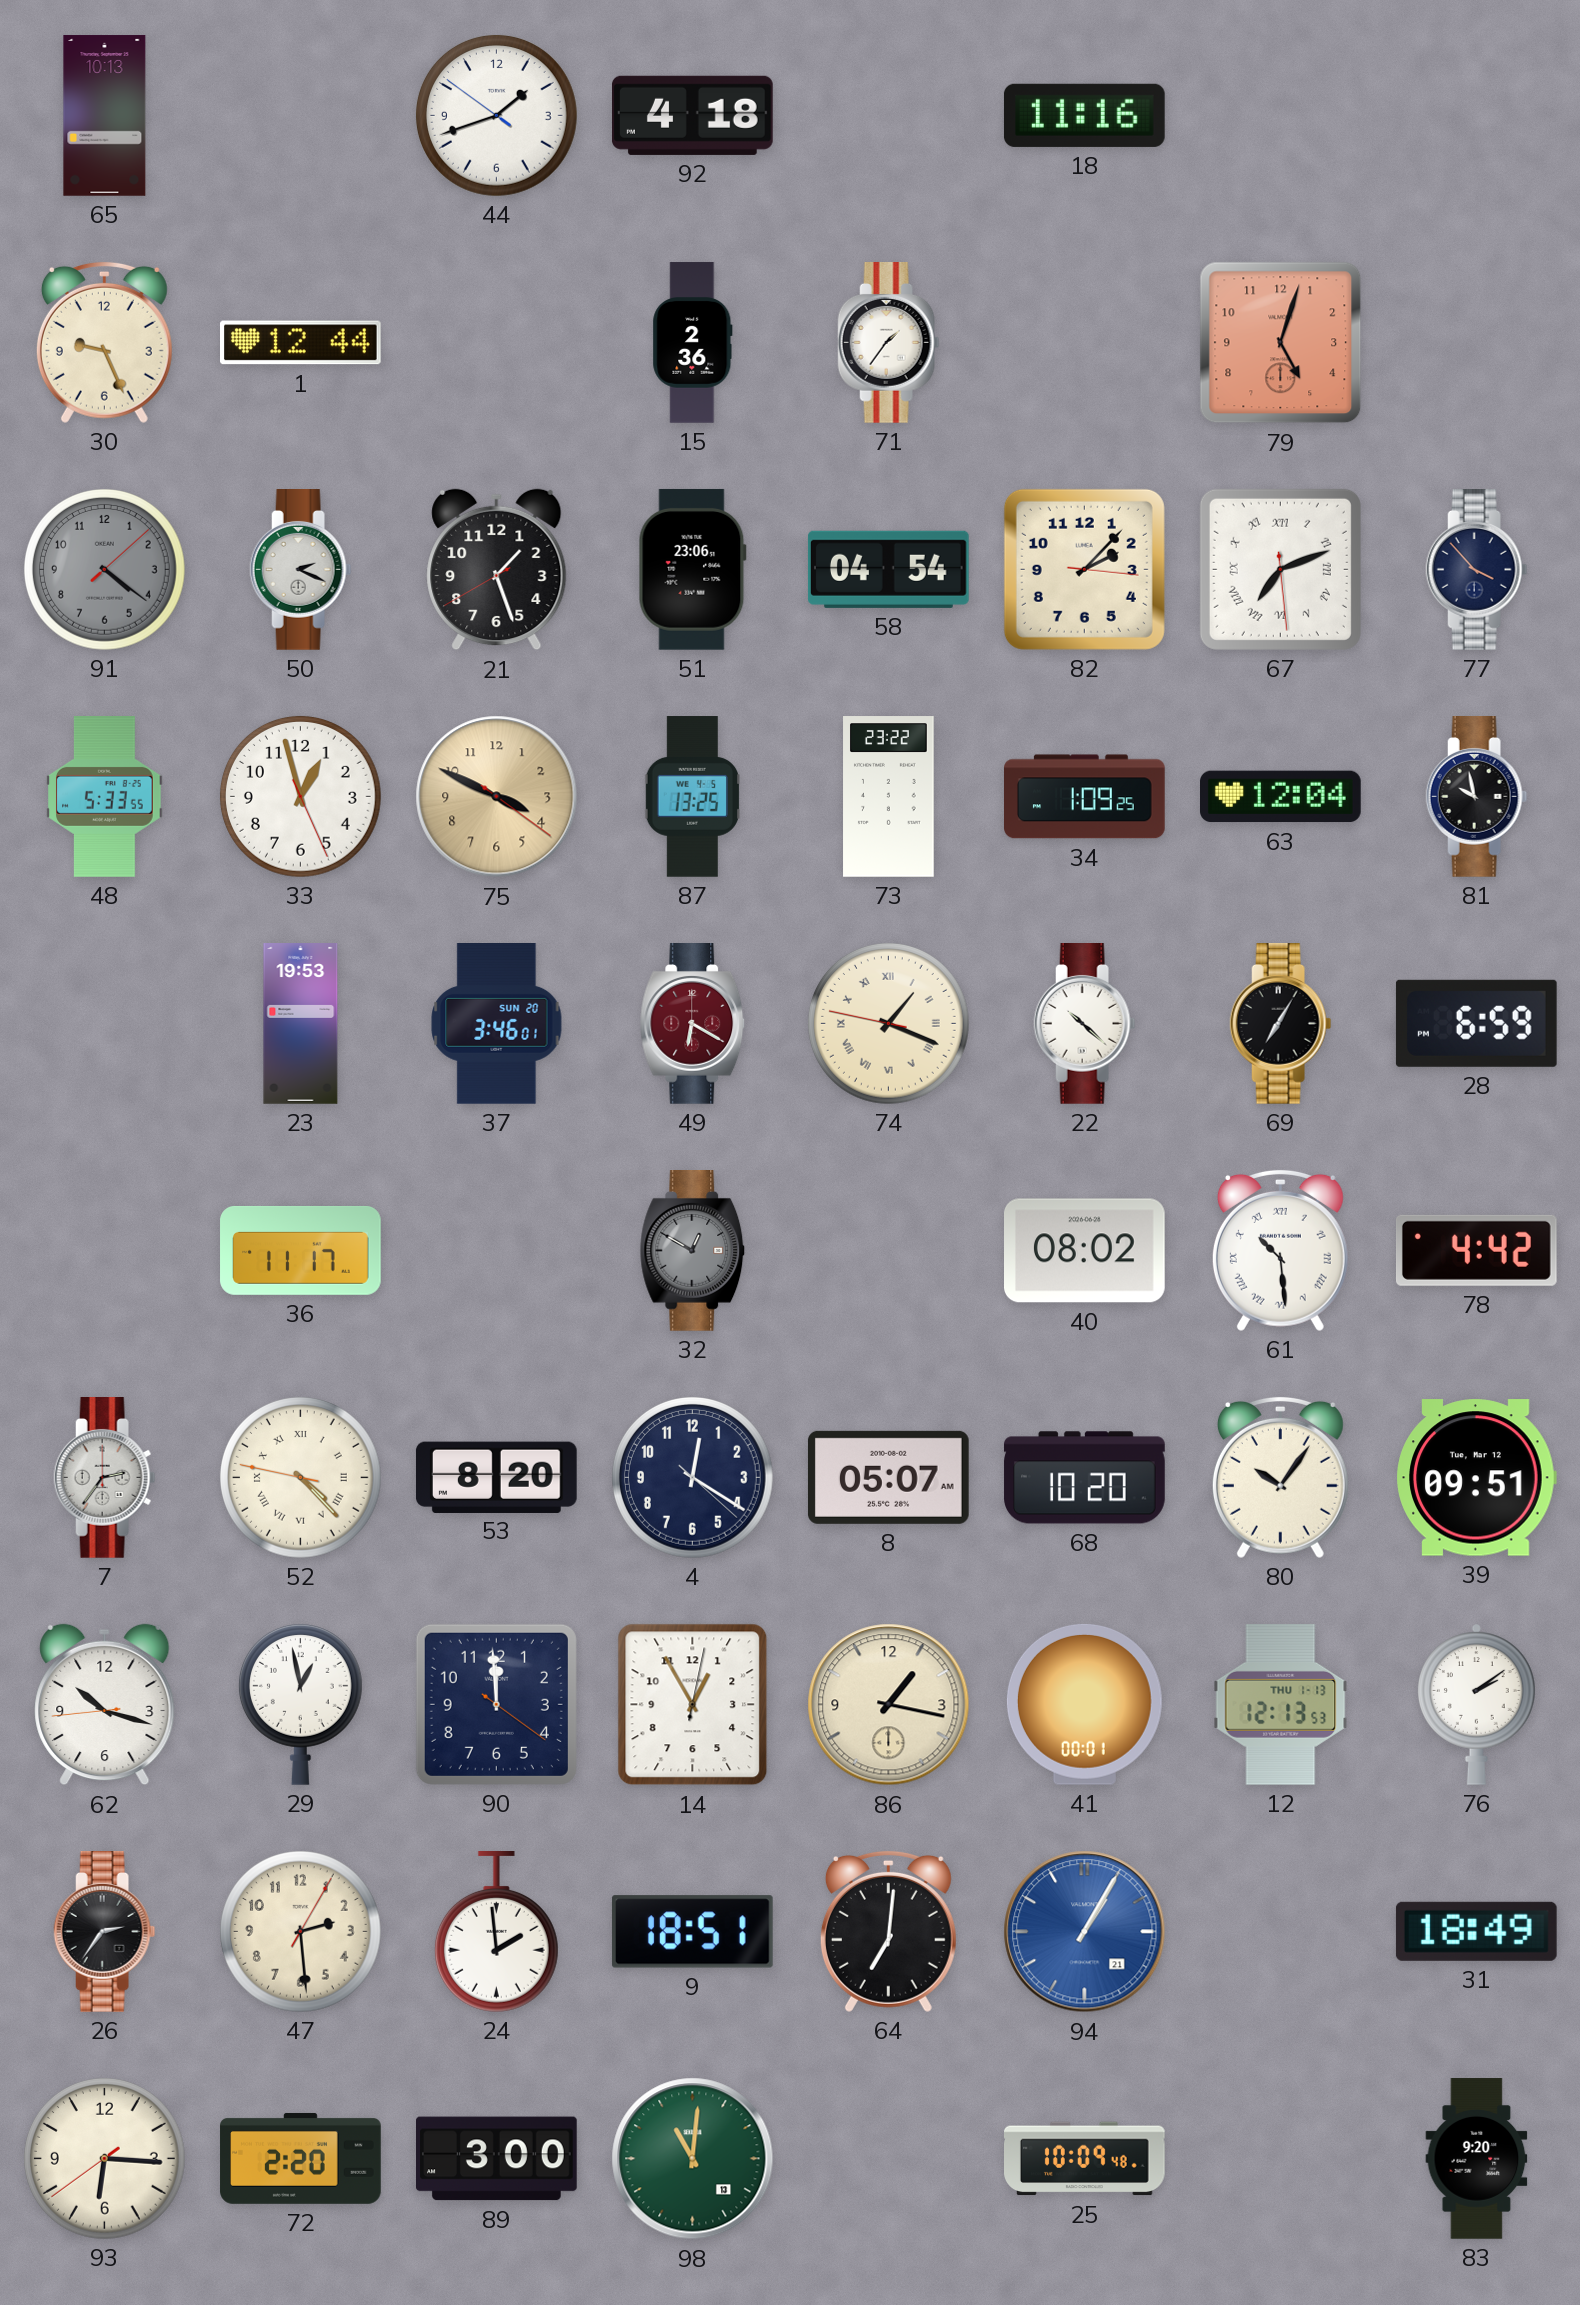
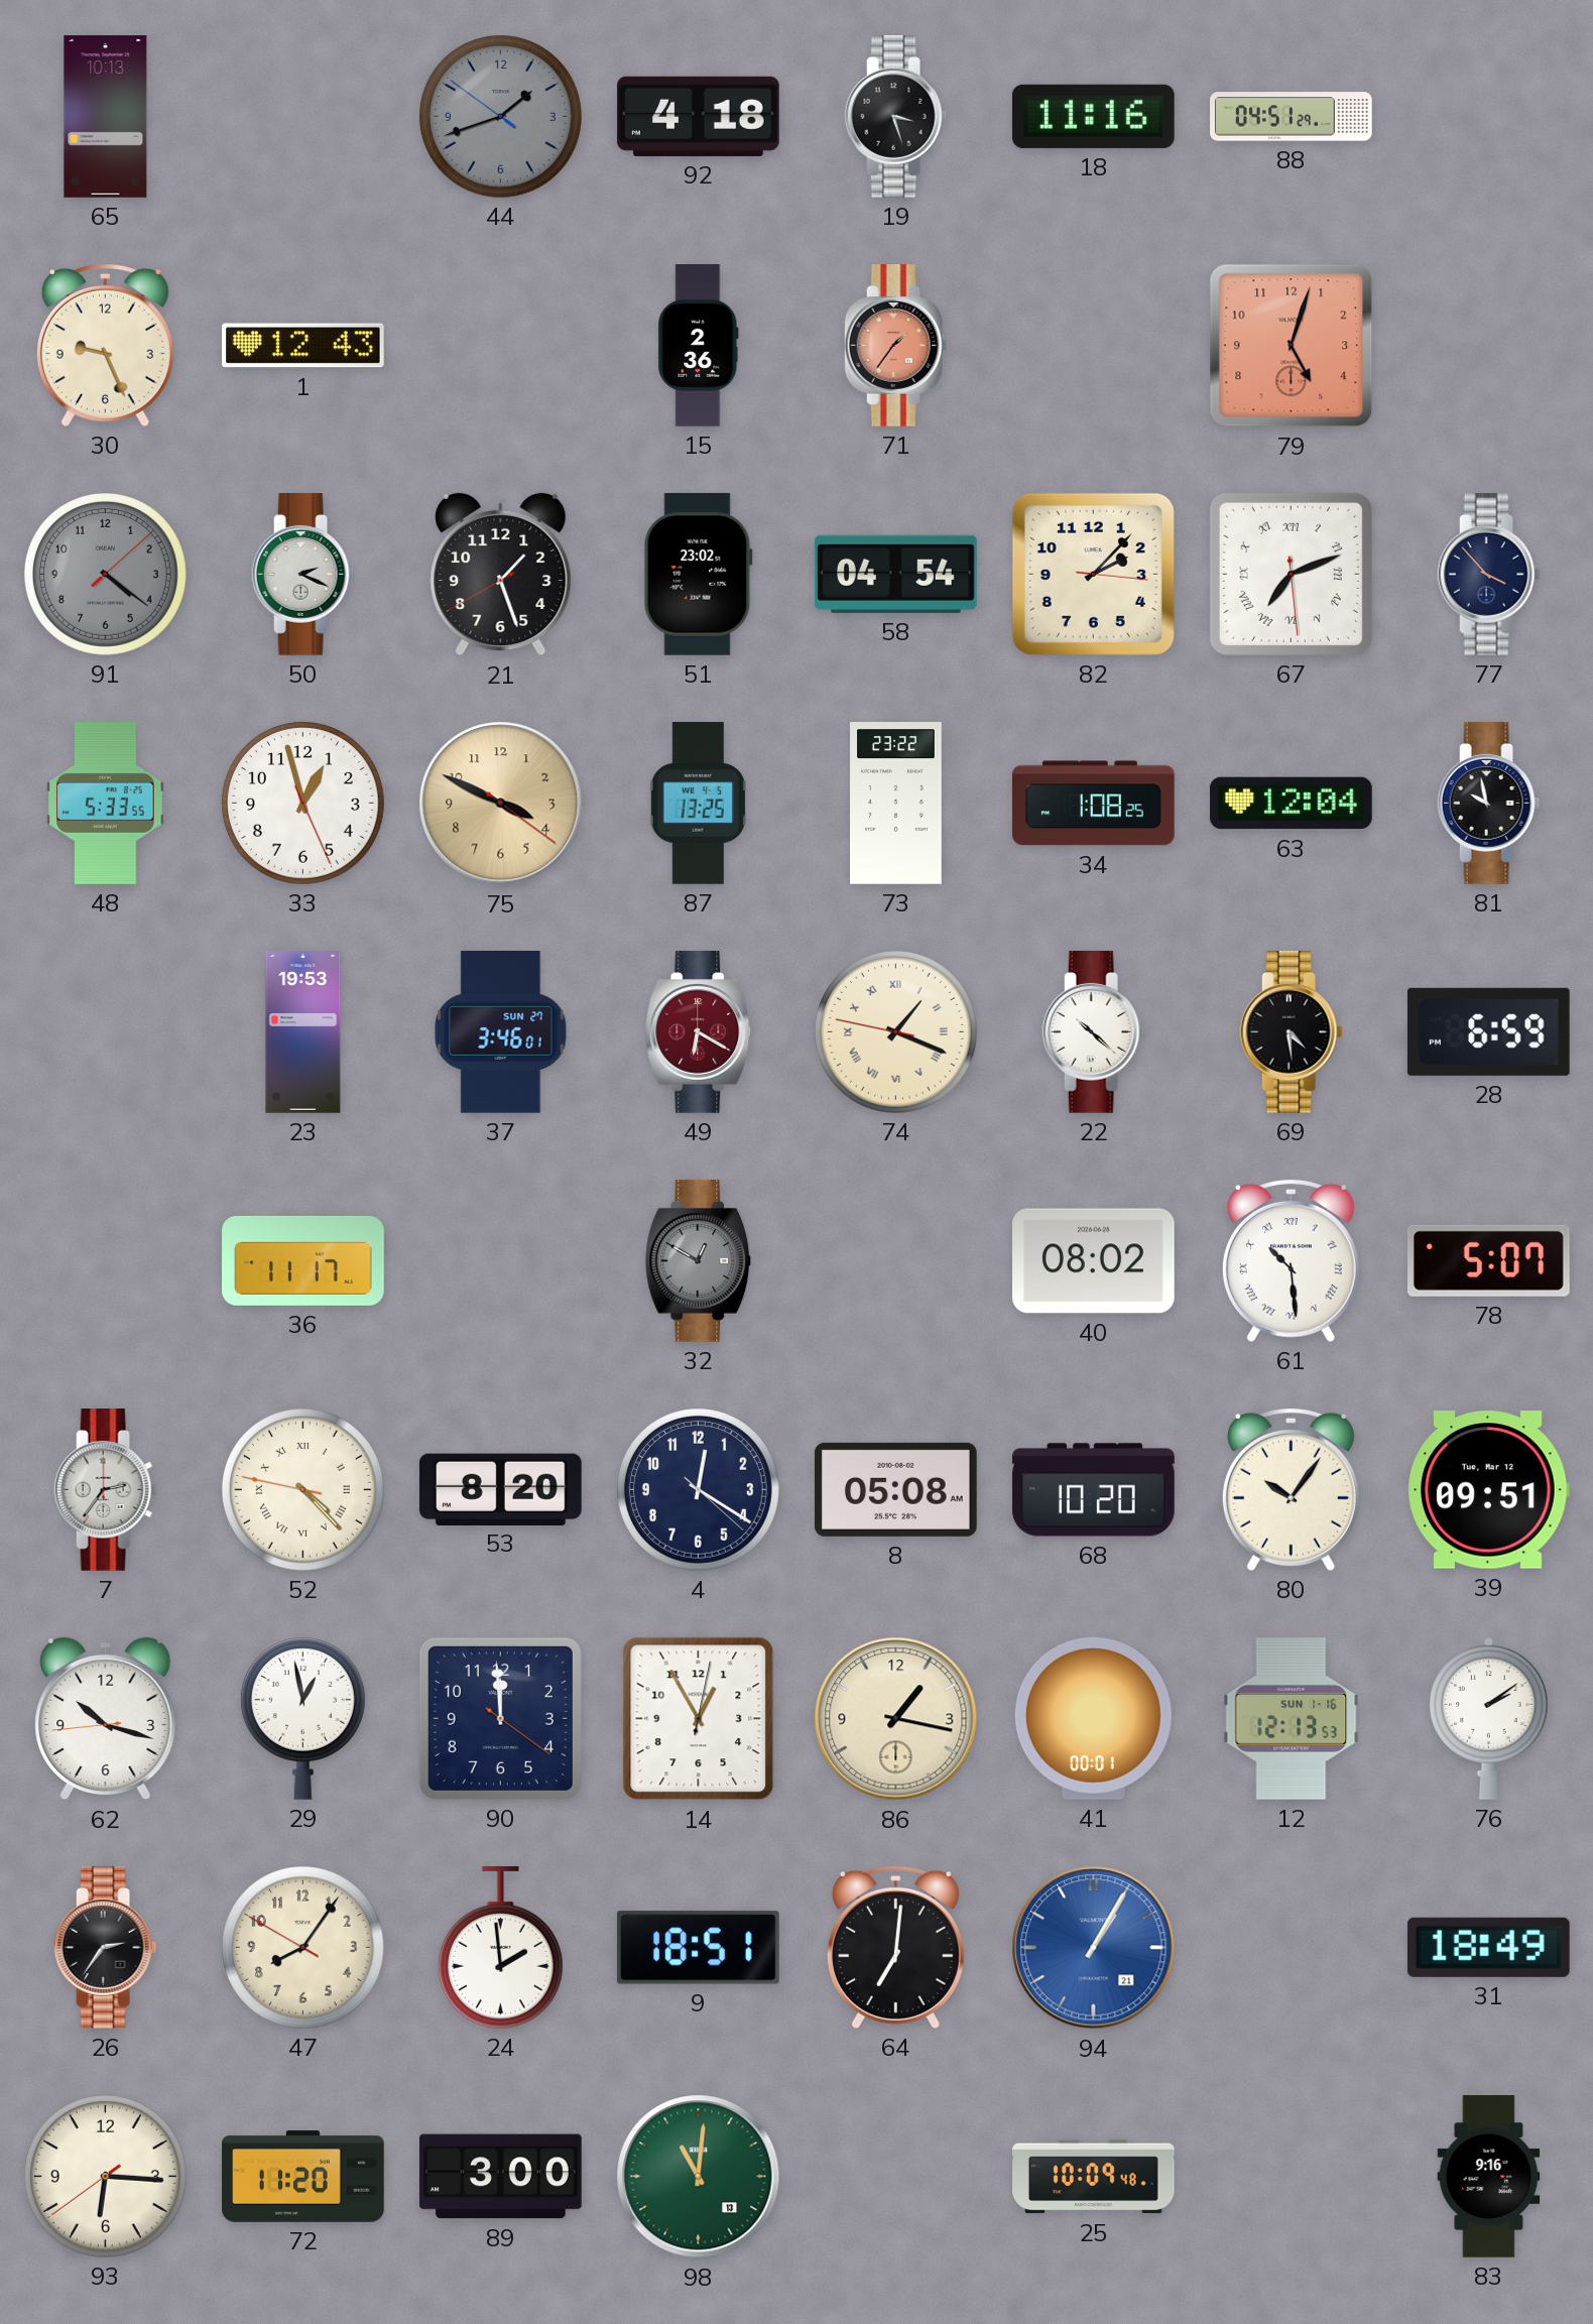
44 dial: white -> grey (500, 116)
19: none -> 3:27 (896, 117)
88: none -> 04:51 (1292, 117)
1: 12:44 -> 12:43 (303, 346)
71 dial: white -> salmon (896, 346)
51: 23:06 -> 23:02 (698, 574)
34: 1:09 -> 1:08 (1094, 804)
37 date: SUN 20 -> SUN 27 (501, 1032)
69: 7:05 -> 4:29 (1292, 1032)
78: 4:42 -> 5:07 (1488, 1260)
8: 05:07 -> 05:08 (895, 1489)
12 date: THU 1-13 -> SUN 1-16 (1292, 1719)
47: 2:29 -> 8:05 (302, 1947)
72: 2:20 -> 11:20 (303, 2176)
83: 9:20 -> 9:16 (1489, 2177)
